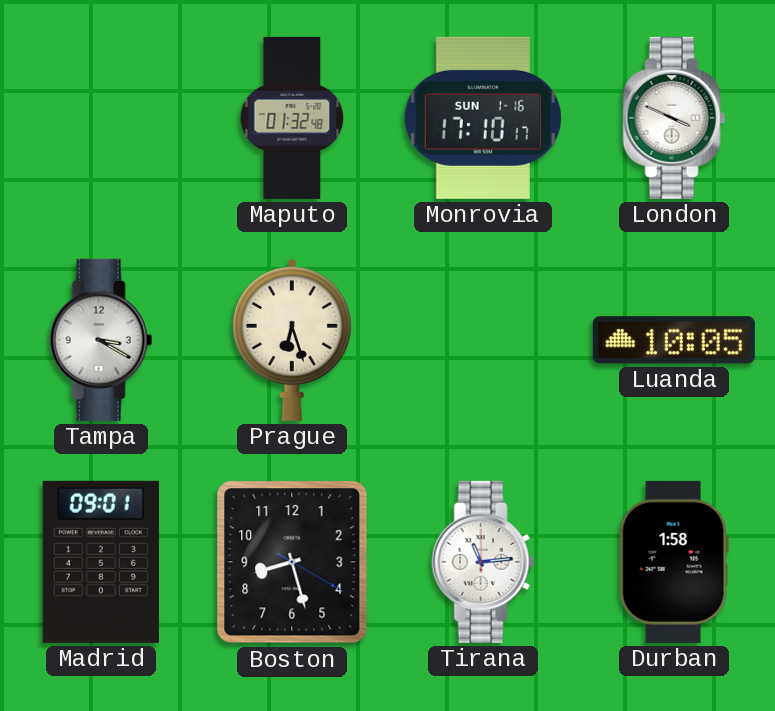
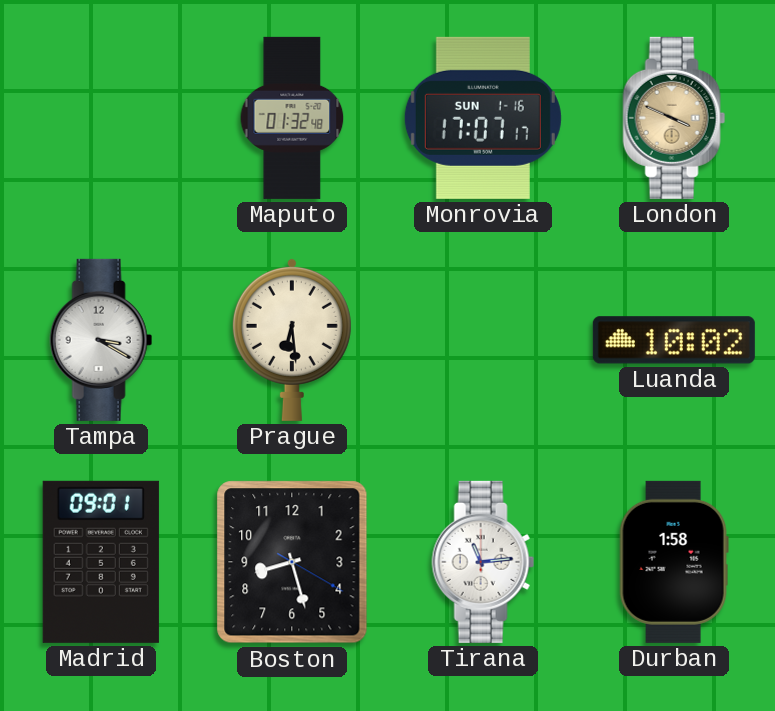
Monrovia: 17:10 -> 17:07 (483, 118)
London dial: white -> champagne (674, 118)
Prague: 6:27 -> 6:29 (292, 339)
Luanda: 10:05 -> 10:02 (674, 340)
